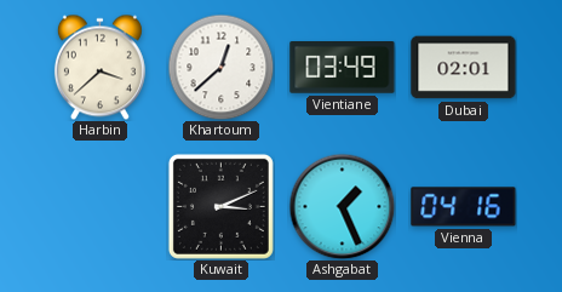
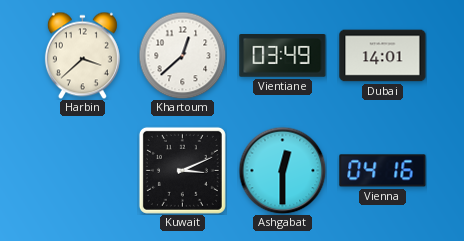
Dubai: 02:01 -> 14:01 (383, 56)
Ashgabat: 1:26 -> 12:30 (282, 170)
